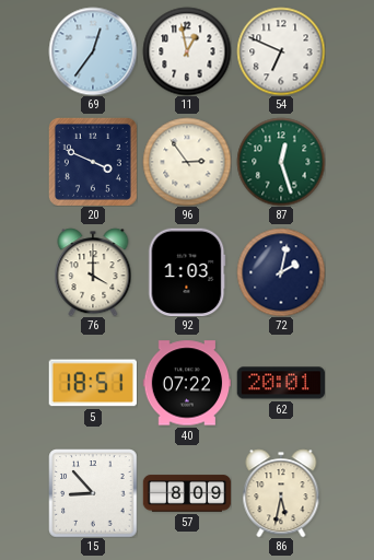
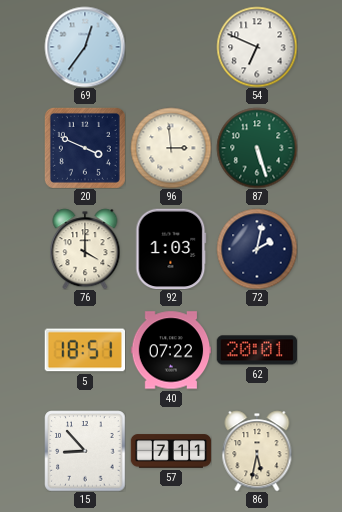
11: 12:58 -> none (187, 51)
96: 2:54 -> 2:59 (171, 148)
87: 12:27 -> 5:27 (257, 148)
57: 8:09 -> 7:11 (171, 451)
